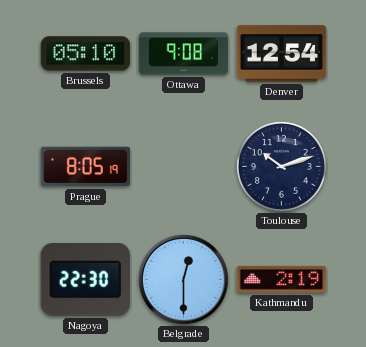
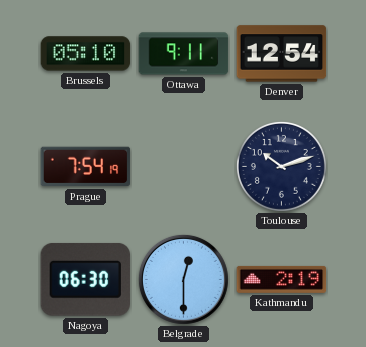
Ottawa: 9:08 -> 9:11 (184, 54)
Prague: 8:05 -> 7:54 (86, 167)
Nagoya: 22:30 -> 06:30 (85, 279)
